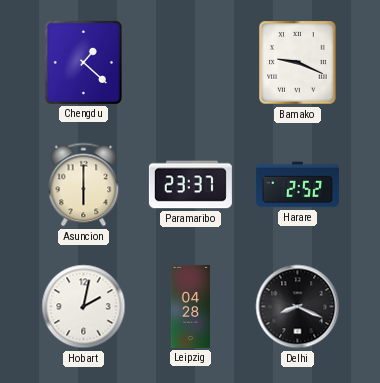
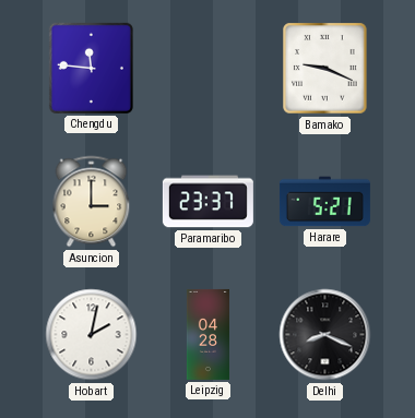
Chengdu: 1:22 -> 11:46 (91, 68)
Asuncion: 6:00 -> 3:00 (92, 202)
Harare: 2:52 -> 5:21 (324, 202)
